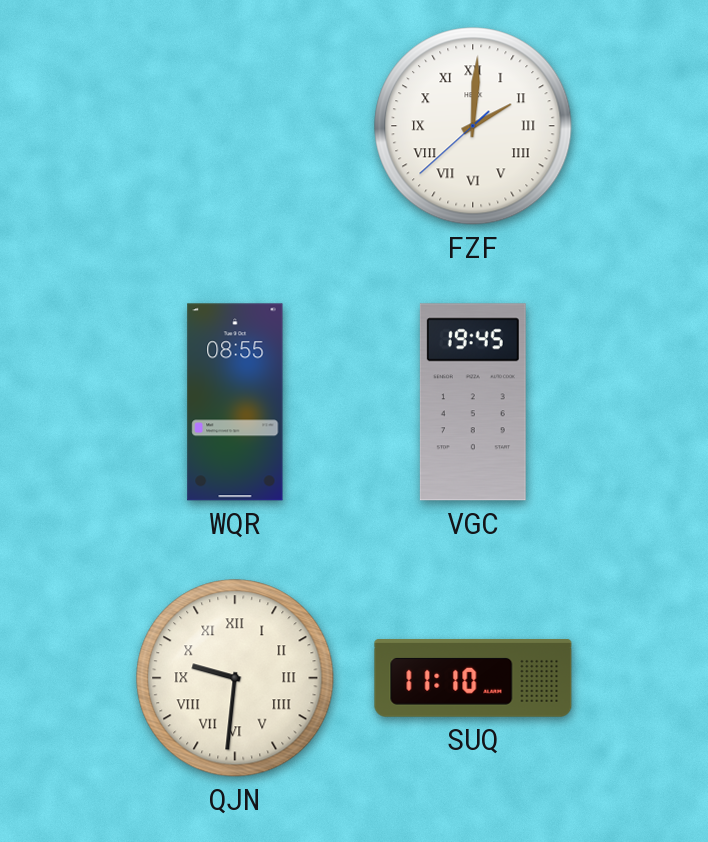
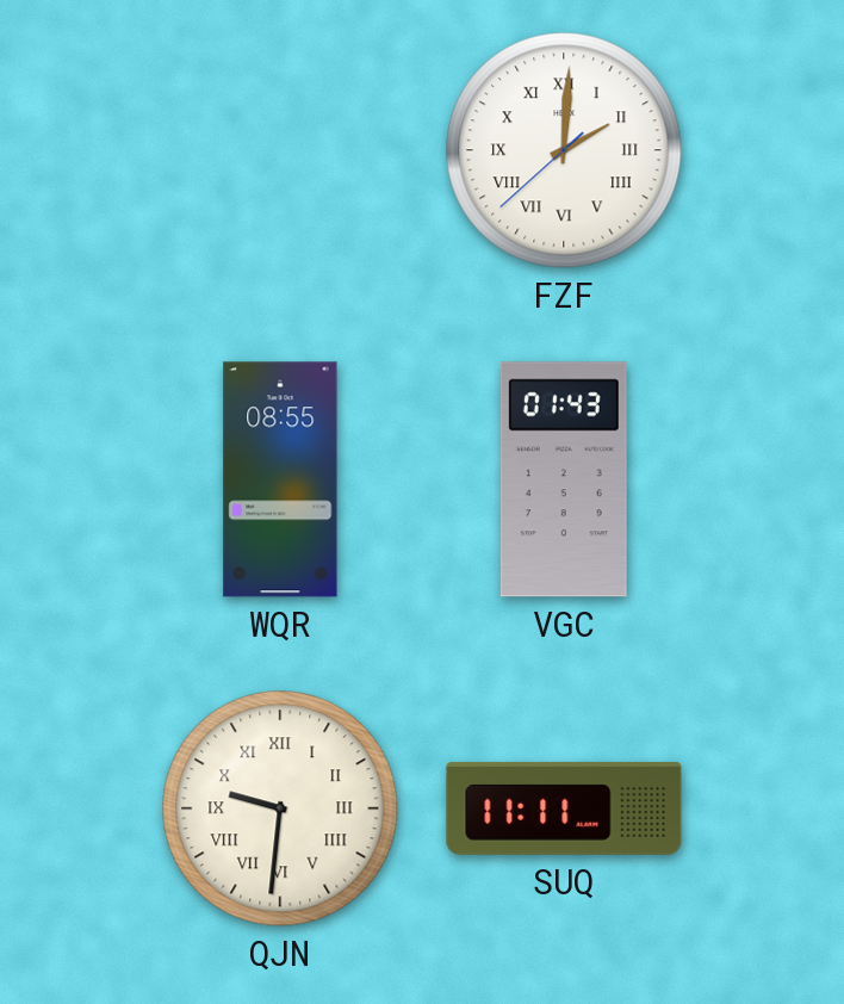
VGC: 19:45 -> 01:43 (564, 479)
SUQ: 11:10 -> 11:11 (564, 808)
